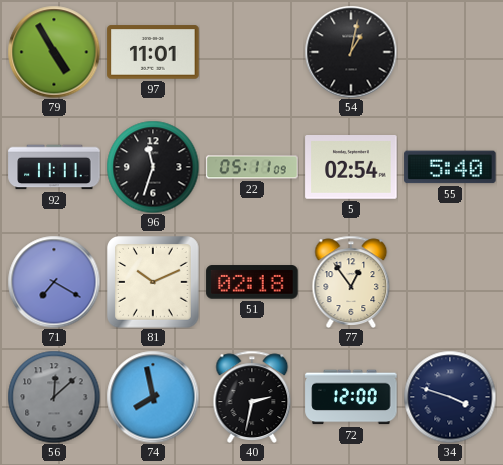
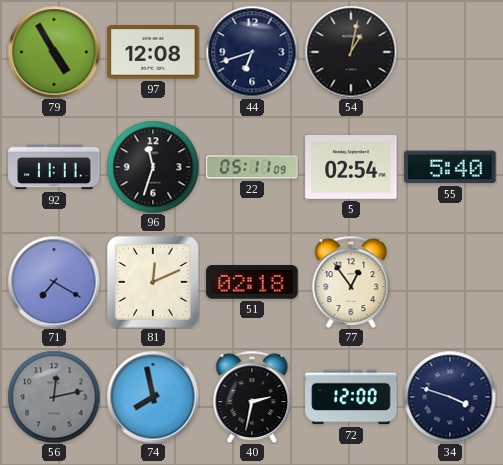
97: 11:01 -> 12:08 (153, 52)
44: none -> 6:42 (252, 52)
81: 10:11 -> 12:11 (154, 283)
56: 12:08 -> 12:13 (54, 397)
